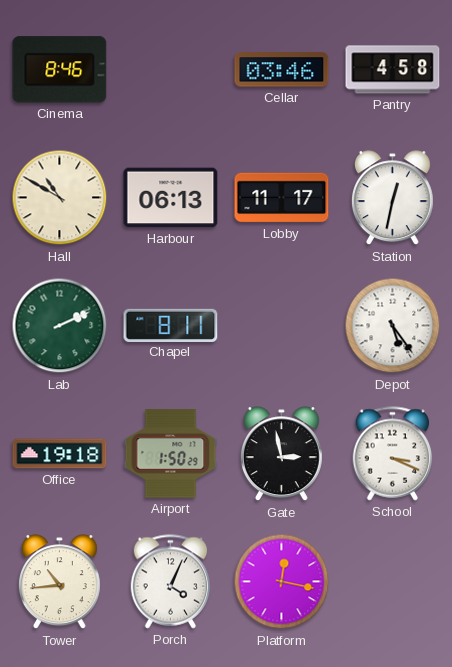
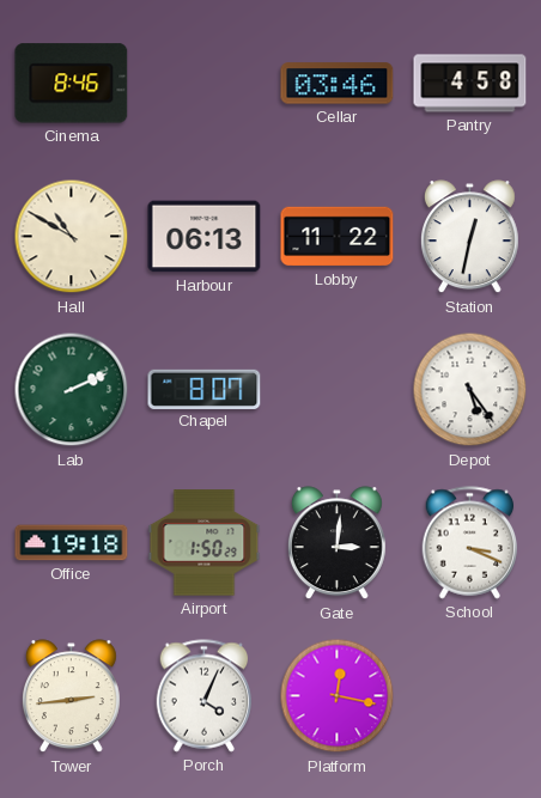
Lobby: 11:17 -> 11:22 (338, 237)
Chapel: 8:11 -> 8:07 (205, 389)
Gate: 2:58 -> 3:01 (336, 543)
Tower: 10:44 -> 2:44 (71, 696)
